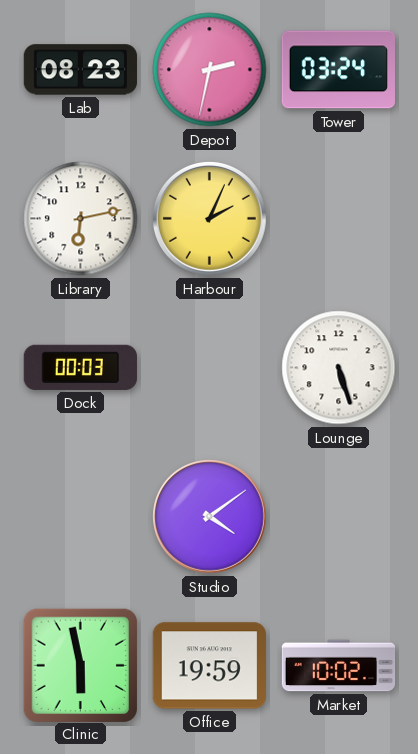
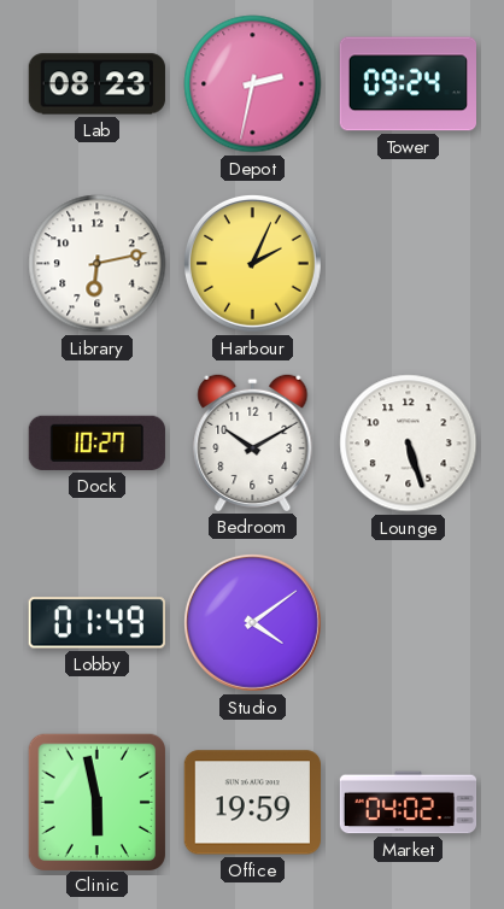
Tower: 03:24 -> 09:24 (408, 84)
Dock: 00:03 -> 10:27 (96, 442)
Bedroom: none -> 10:10 (253, 442)
Lobby: none -> 01:49 (96, 623)
Market: 10:02 -> 04:02 (409, 803)
